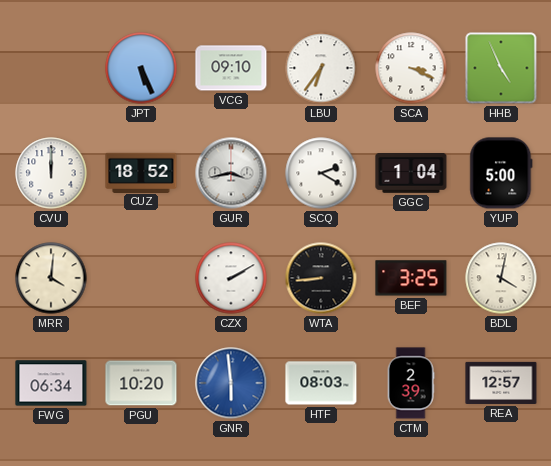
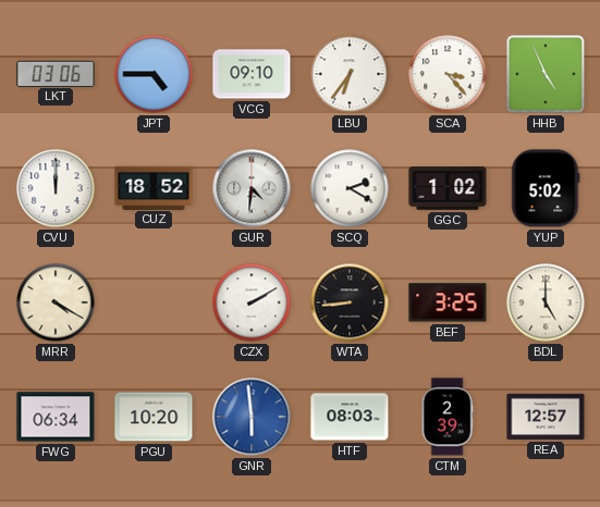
LKT: none -> 03:06 (56, 73)
JPT: 5:26 -> 4:45 (154, 74)
SCA: 3:19 -> 3:23 (448, 74)
GUR: 3:43 -> 4:31 (252, 188)
GGC: 1:04 -> 1:02 (448, 189)
YUP: 5:00 -> 5:02 (546, 188)
MRR: 4:01 -> 4:20 (56, 302)
BDL: 4:02 -> 5:00 (546, 302)
